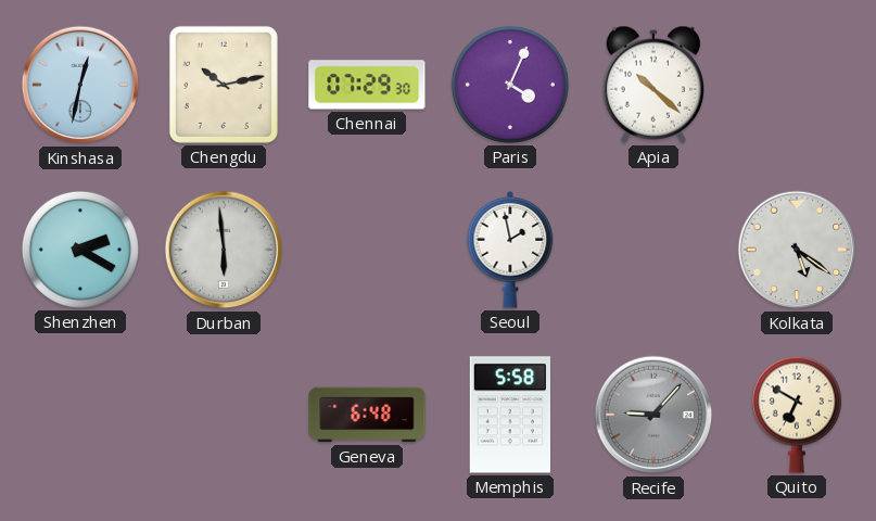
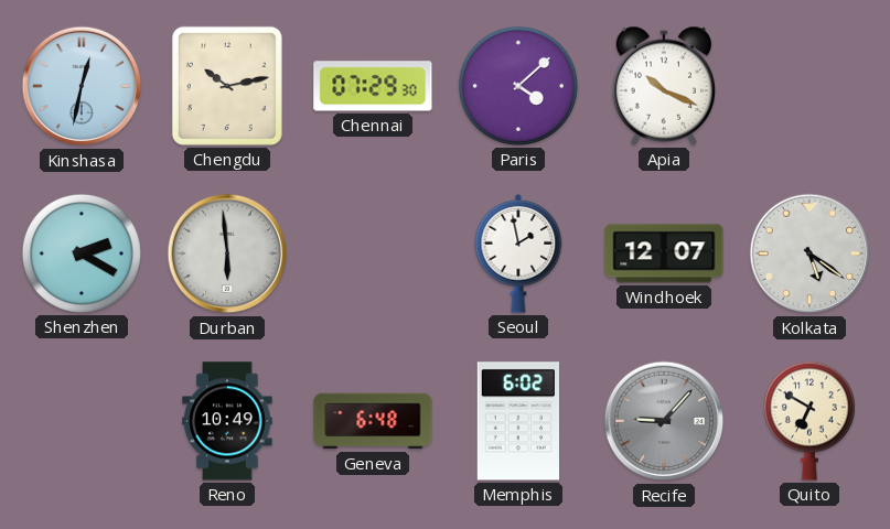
Paris: 4:04 -> 4:08 (518, 86)
Apia: 10:22 -> 10:19 (664, 86)
Windhoek: none -> 12:07 (664, 253)
Reno: none -> 10:49 (227, 421)
Memphis: 5:58 -> 6:02 (517, 421)
